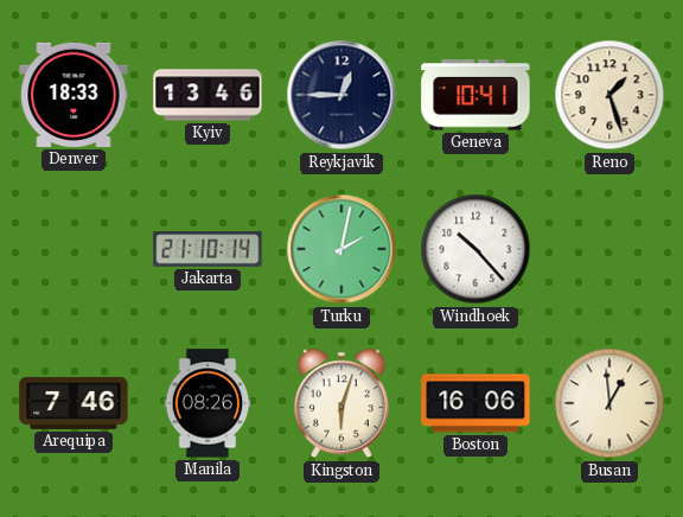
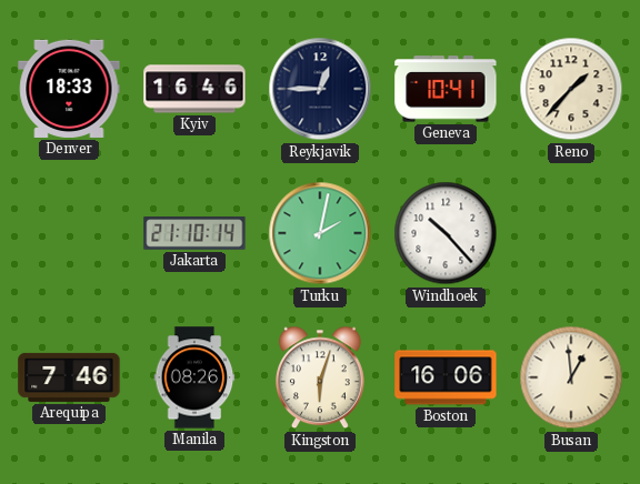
Kyiv: 13:46 -> 16:46 (194, 89)
Reno: 1:27 -> 1:37 (571, 89)
